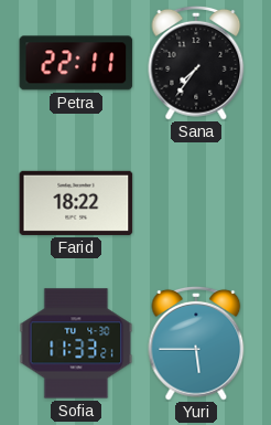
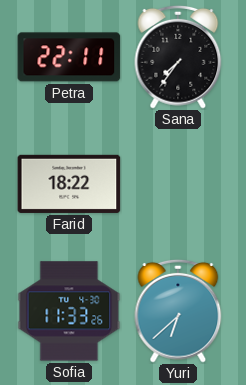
Sofia: 11:33:21 -> 11:33:26 (69, 311)
Yuri: 5:45 -> 6:38 (178, 311)
